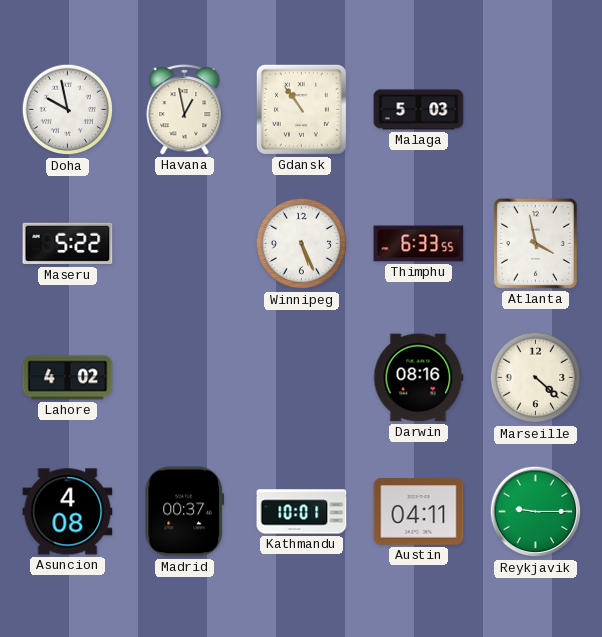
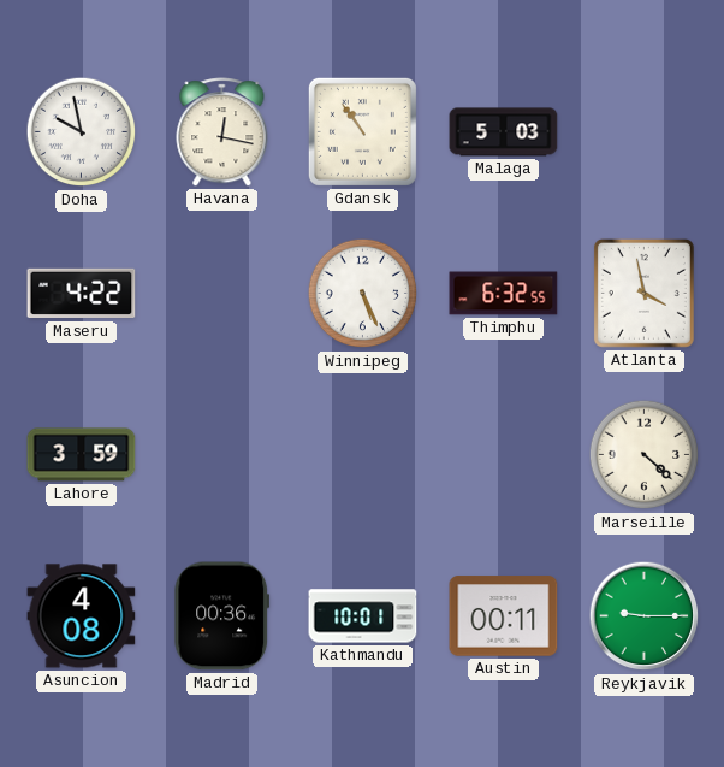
Havana: 12:58 -> 12:17 (222, 132)
Maseru: 5:22 -> 4:22 (82, 294)
Thimphu: 6:33 -> 6:32 (504, 294)
Lahore: 4:02 -> 3:59 (82, 455)
Darwin: 08:16 -> none (418, 378)
Madrid: 00:37 -> 00:36 (222, 616)
Austin: 04:11 -> 00:11 (504, 616)
